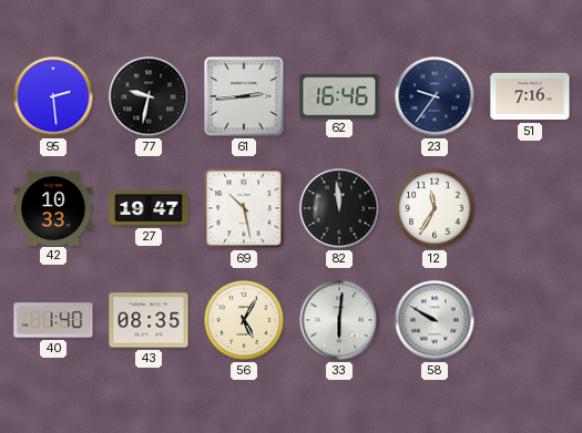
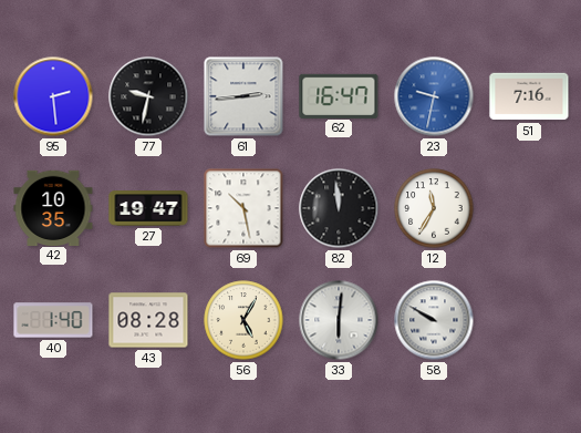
62: 16:46 -> 16:47 (339, 95)
23: 9:36 -> 9:32 (434, 96)
23 dial: navy -> blue (434, 96)
42: 10:33 -> 10:35 (53, 207)
43: 08:35 -> 08:28 (148, 320)
